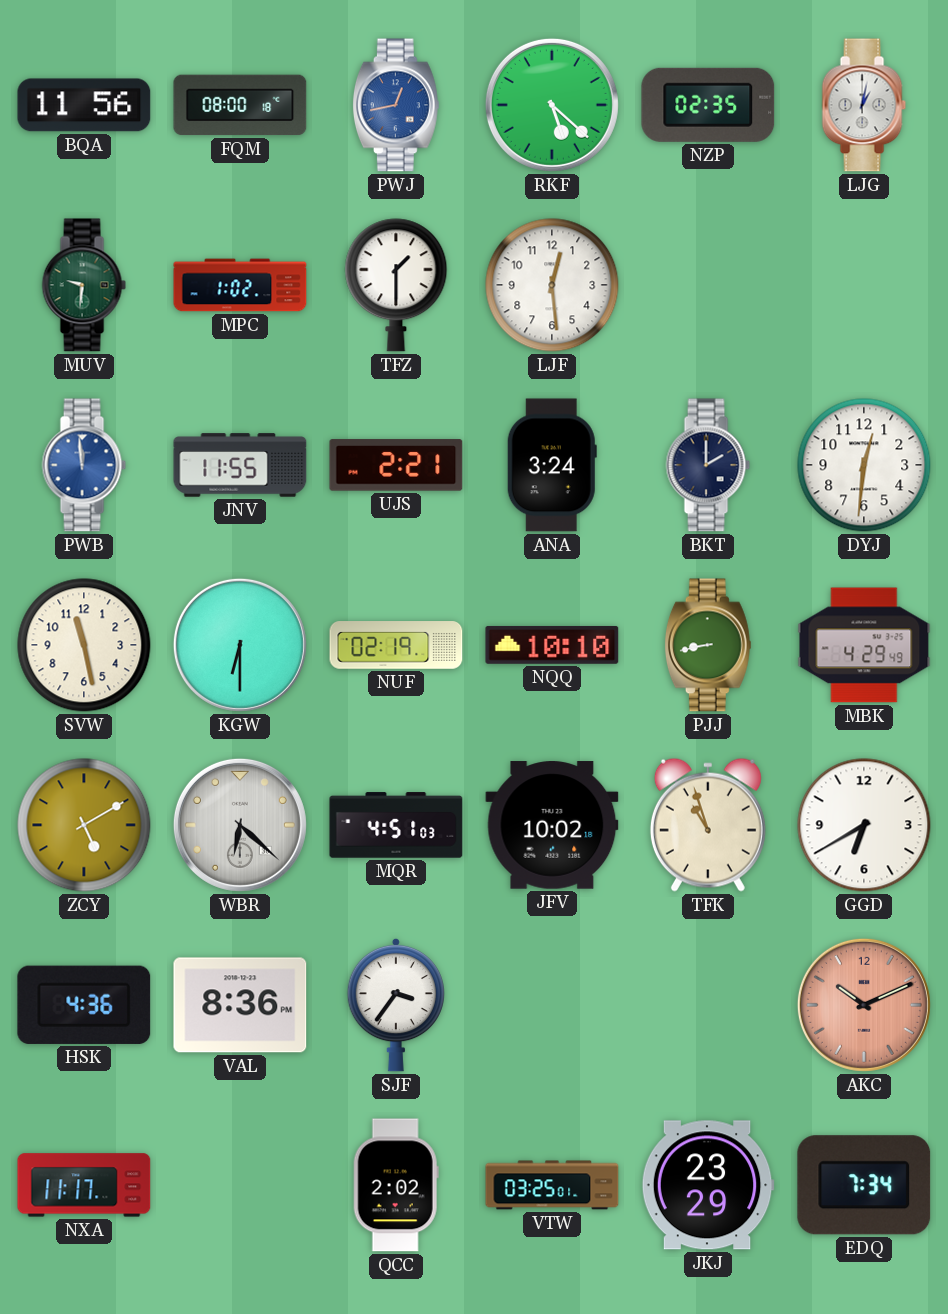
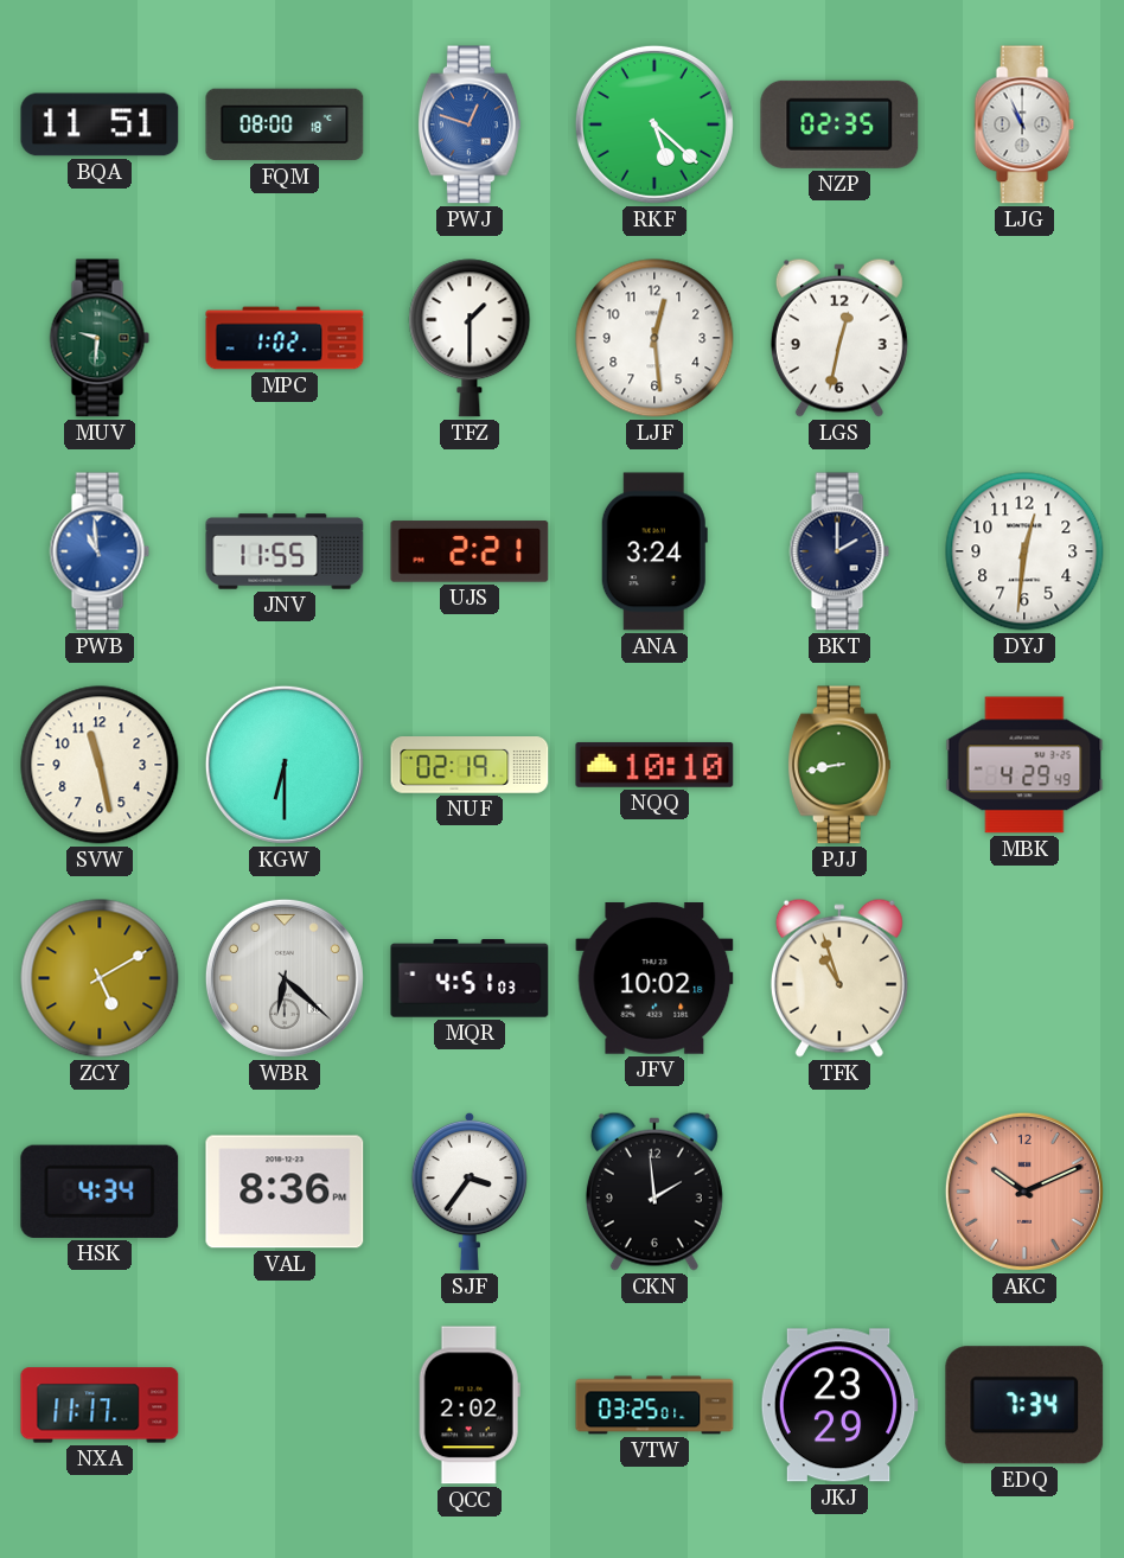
BQA: 11:56 -> 11:51 (100, 124)
PWJ: 12:43 -> 12:48 (470, 124)
LJG: 1:02 -> 10:56 (1024, 124)
LGS: none -> 12:32 (839, 338)
PWB: 11:59 -> 10:59 (100, 551)
GGD: 6:40 -> none (864, 825)
HSK: 4:36 -> 4:34 (100, 1192)
CKN: none -> 1:59 (654, 1192)
